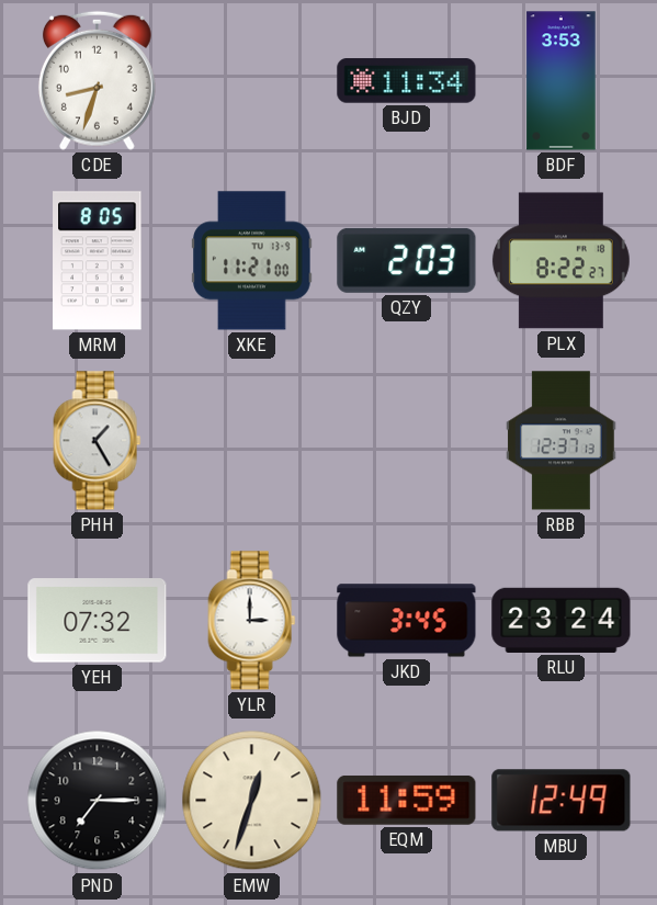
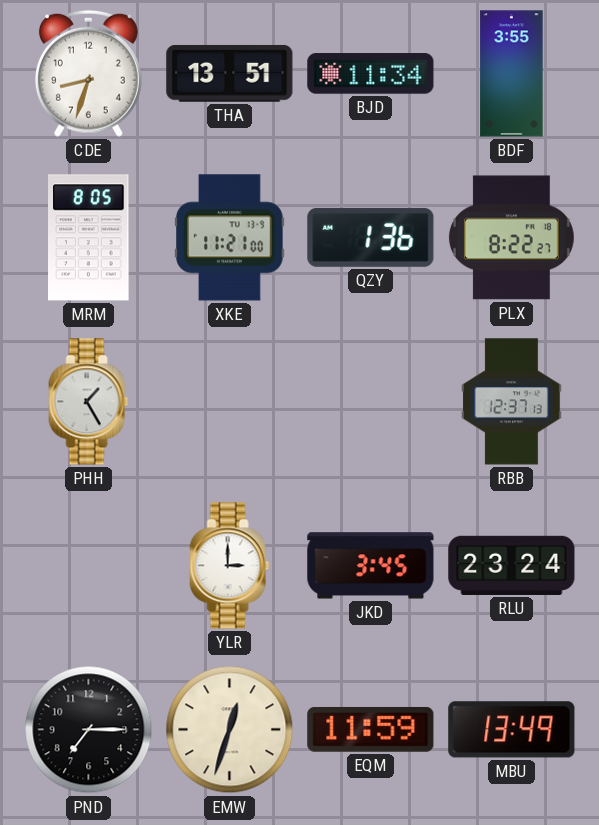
THA: none -> 13:51 (230, 73)
BDF: 3:53 -> 3:55 (512, 74)
QZY: 2:03 -> 1:36 (371, 237)
YEH: 07:32 -> none (98, 621)
MBU: 12:49 -> 13:49 (512, 730)
